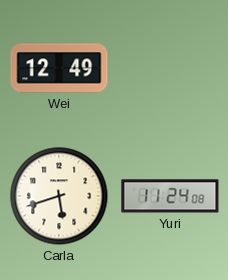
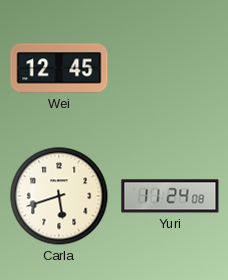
Wei: 12:49 -> 12:45 (59, 68)
